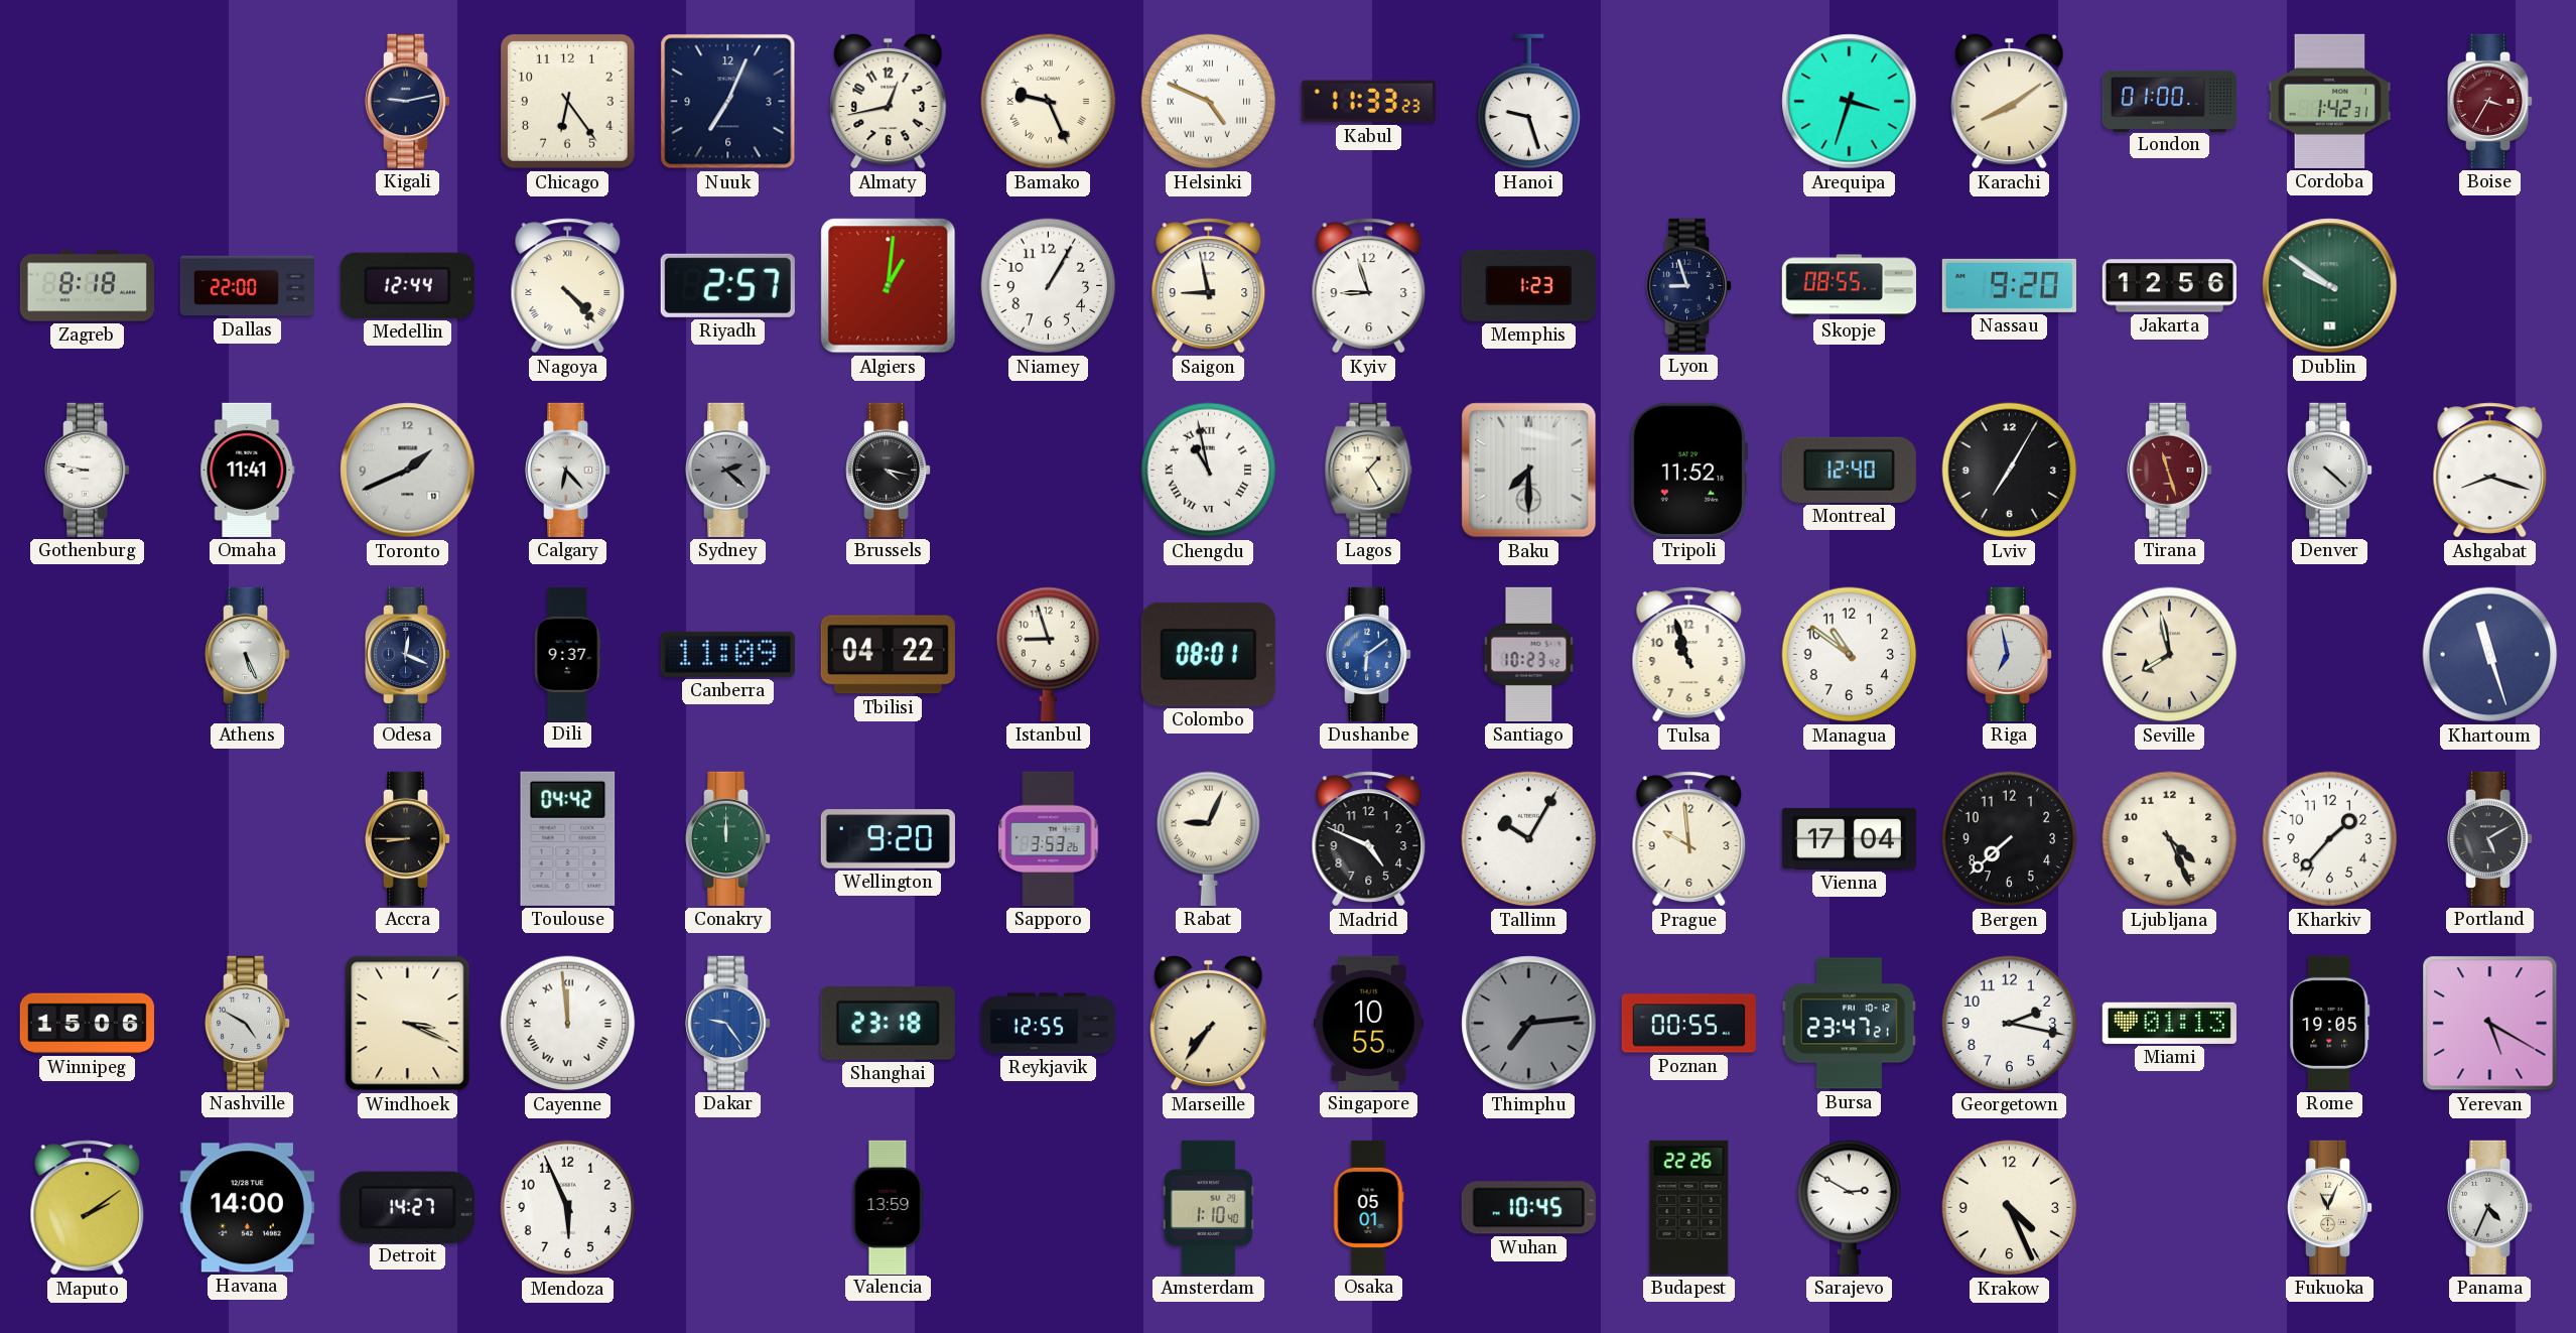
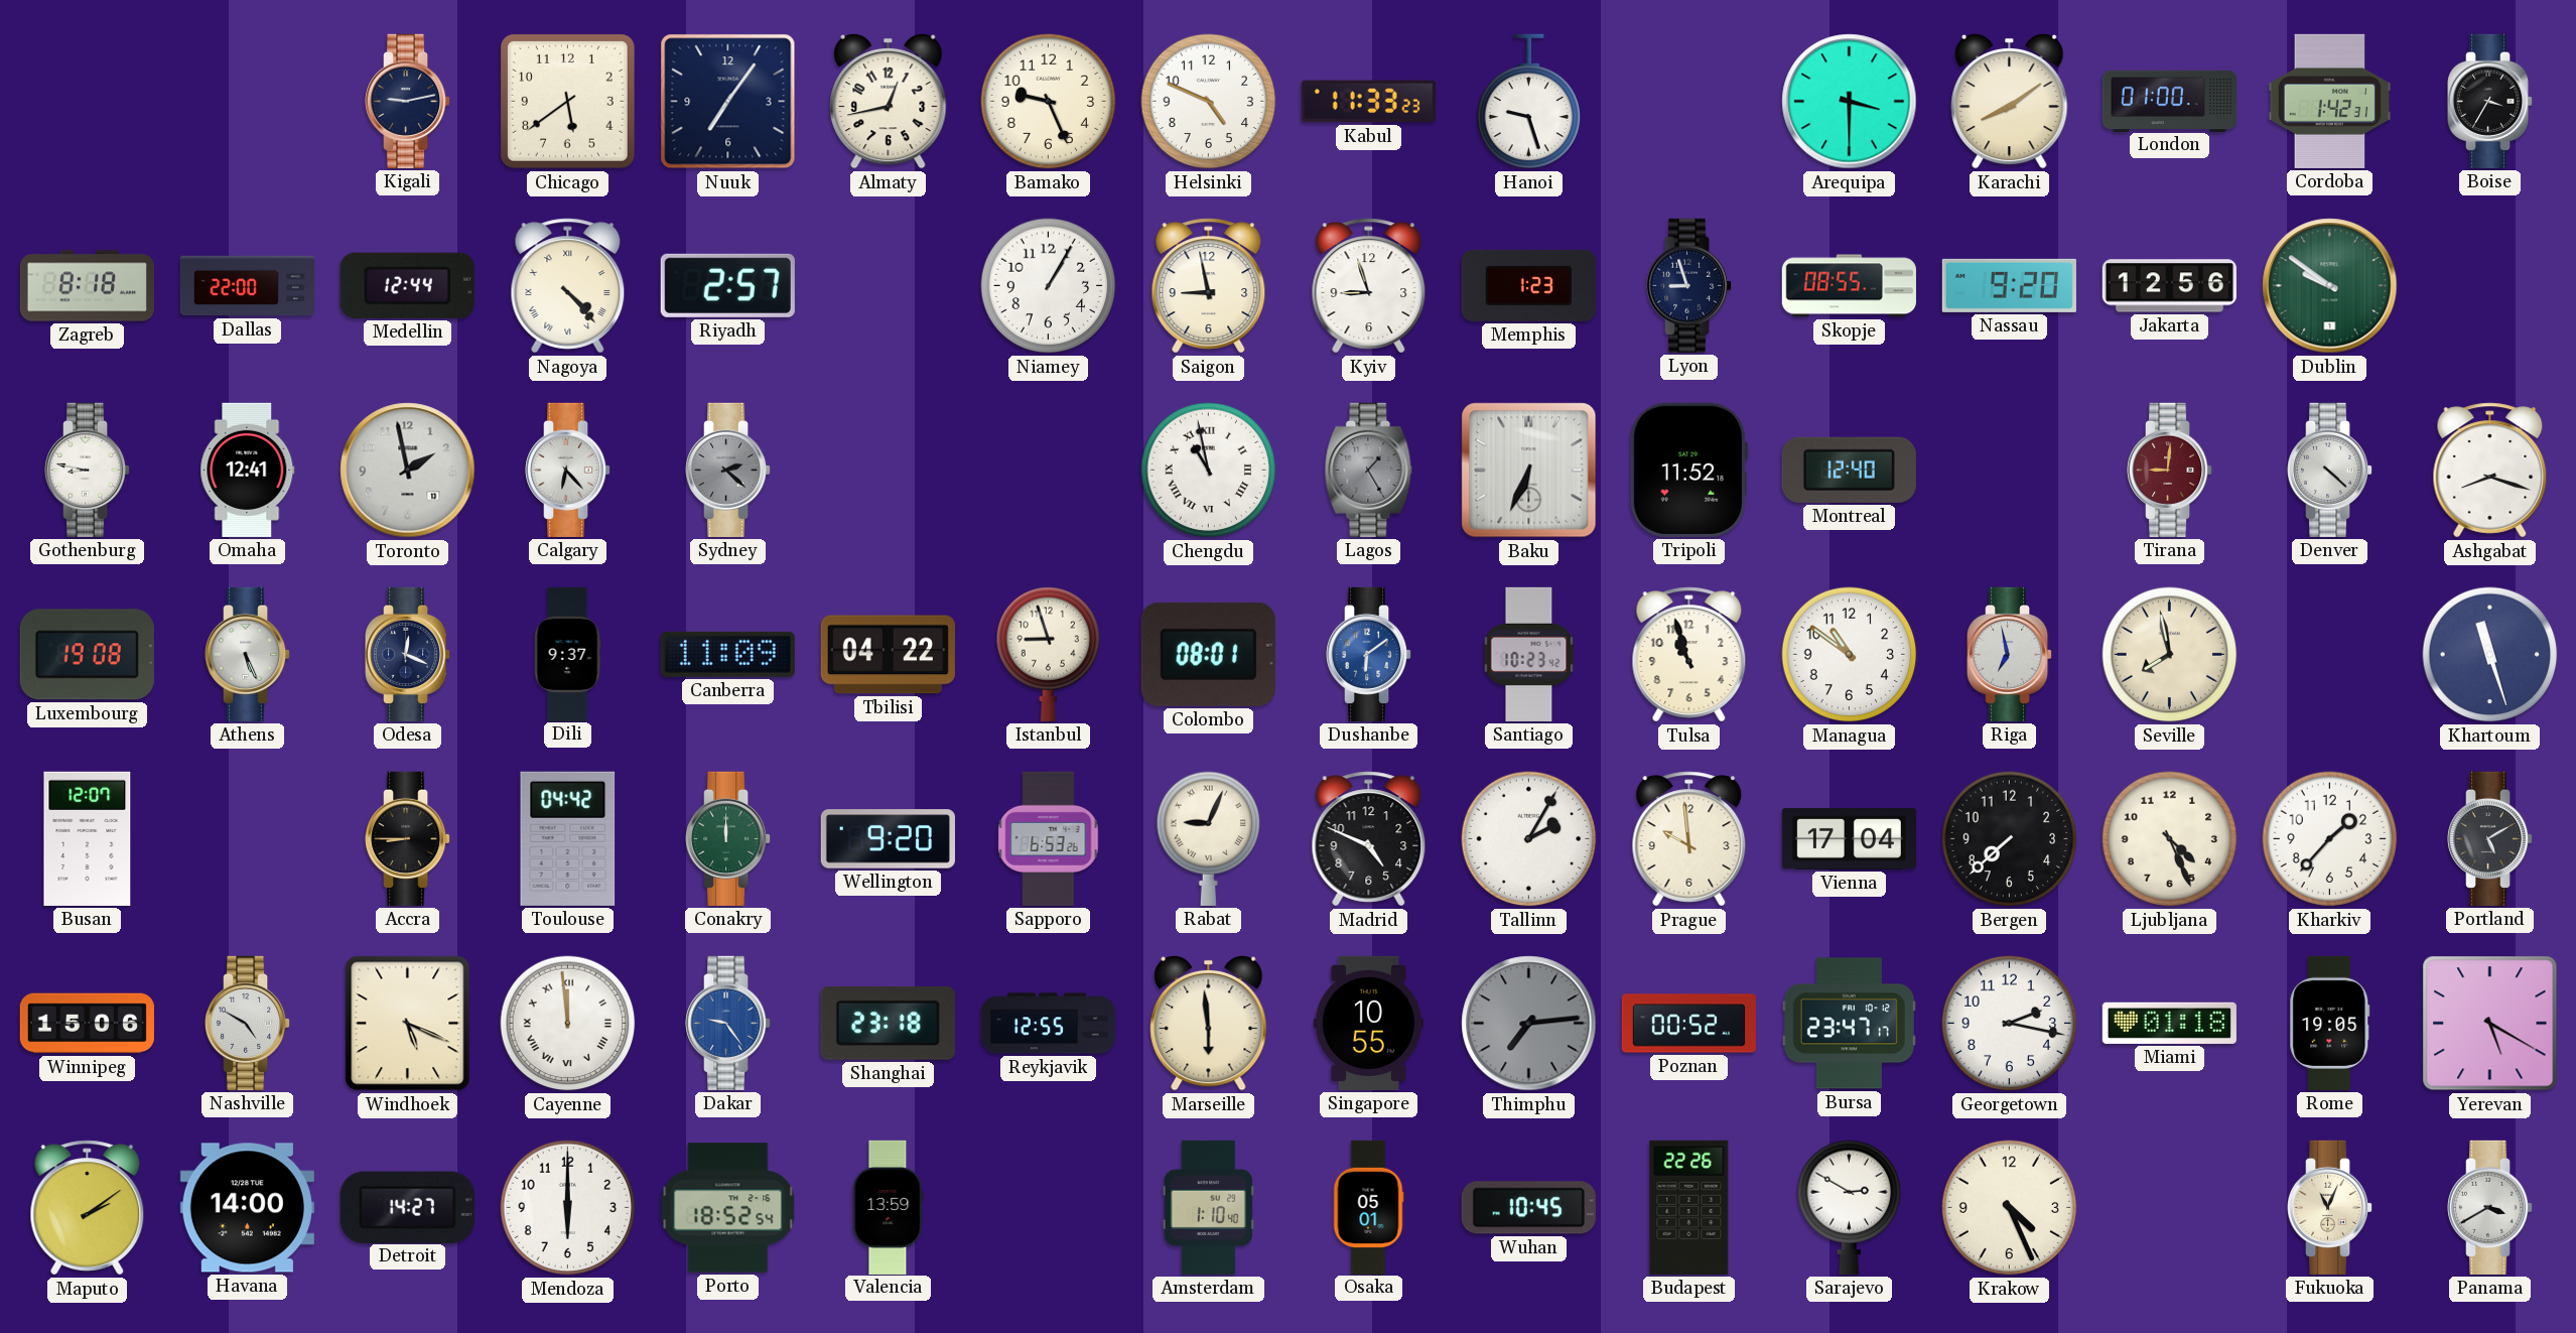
Chicago: 6:24 -> 5:39 (567, 101)
Nuuk: 7:04 -> 7:06 (728, 102)
Bamako numerals: Roman -> Arabic (1049, 102)
Helsinki numerals: Roman -> Arabic (1209, 102)
Arequipa: 3:33 -> 3:30 (1850, 102)
Boise dial: burgundy -> black (2491, 101)
Algiers: 1:01 -> none (889, 286)
Omaha: 11:41 -> 12:41 (248, 470)
Toronto: 1:41 -> 1:58 (408, 471)
Brussels: 4:17 -> none (890, 470)
Lagos dial: cream -> grey (1369, 470)
Baku: 7:30 -> 6:34 (1529, 471)
Lviv: 7:05 -> none (2010, 471)
Tirana: 11:27 -> 9:01 (2171, 470)
Luxembourg: none -> 19:08 (87, 655)
Busan: none -> 12:07 (88, 838)
Sapporo: 3:53 -> 6:53 (1049, 838)
Tallinn: 10:05 -> 2:05 (1529, 839)
Windhoek: 3:19 -> 5:19 (408, 1024)
Marseille: 7:36 -> 5:59 (1209, 1023)
Poznan: 00:55 -> 00:52 (1688, 1024)
Bursa: 23:47:21 -> 23:47:17 (1849, 1024)
Miami: 01:13 -> 01:18 (2169, 1023)
Mendoza: 5:56 -> 6:00 (568, 1208)
Porto: none -> 18:52 (728, 1208)
Panama: 4:34 -> 3:40 (2491, 1207)
